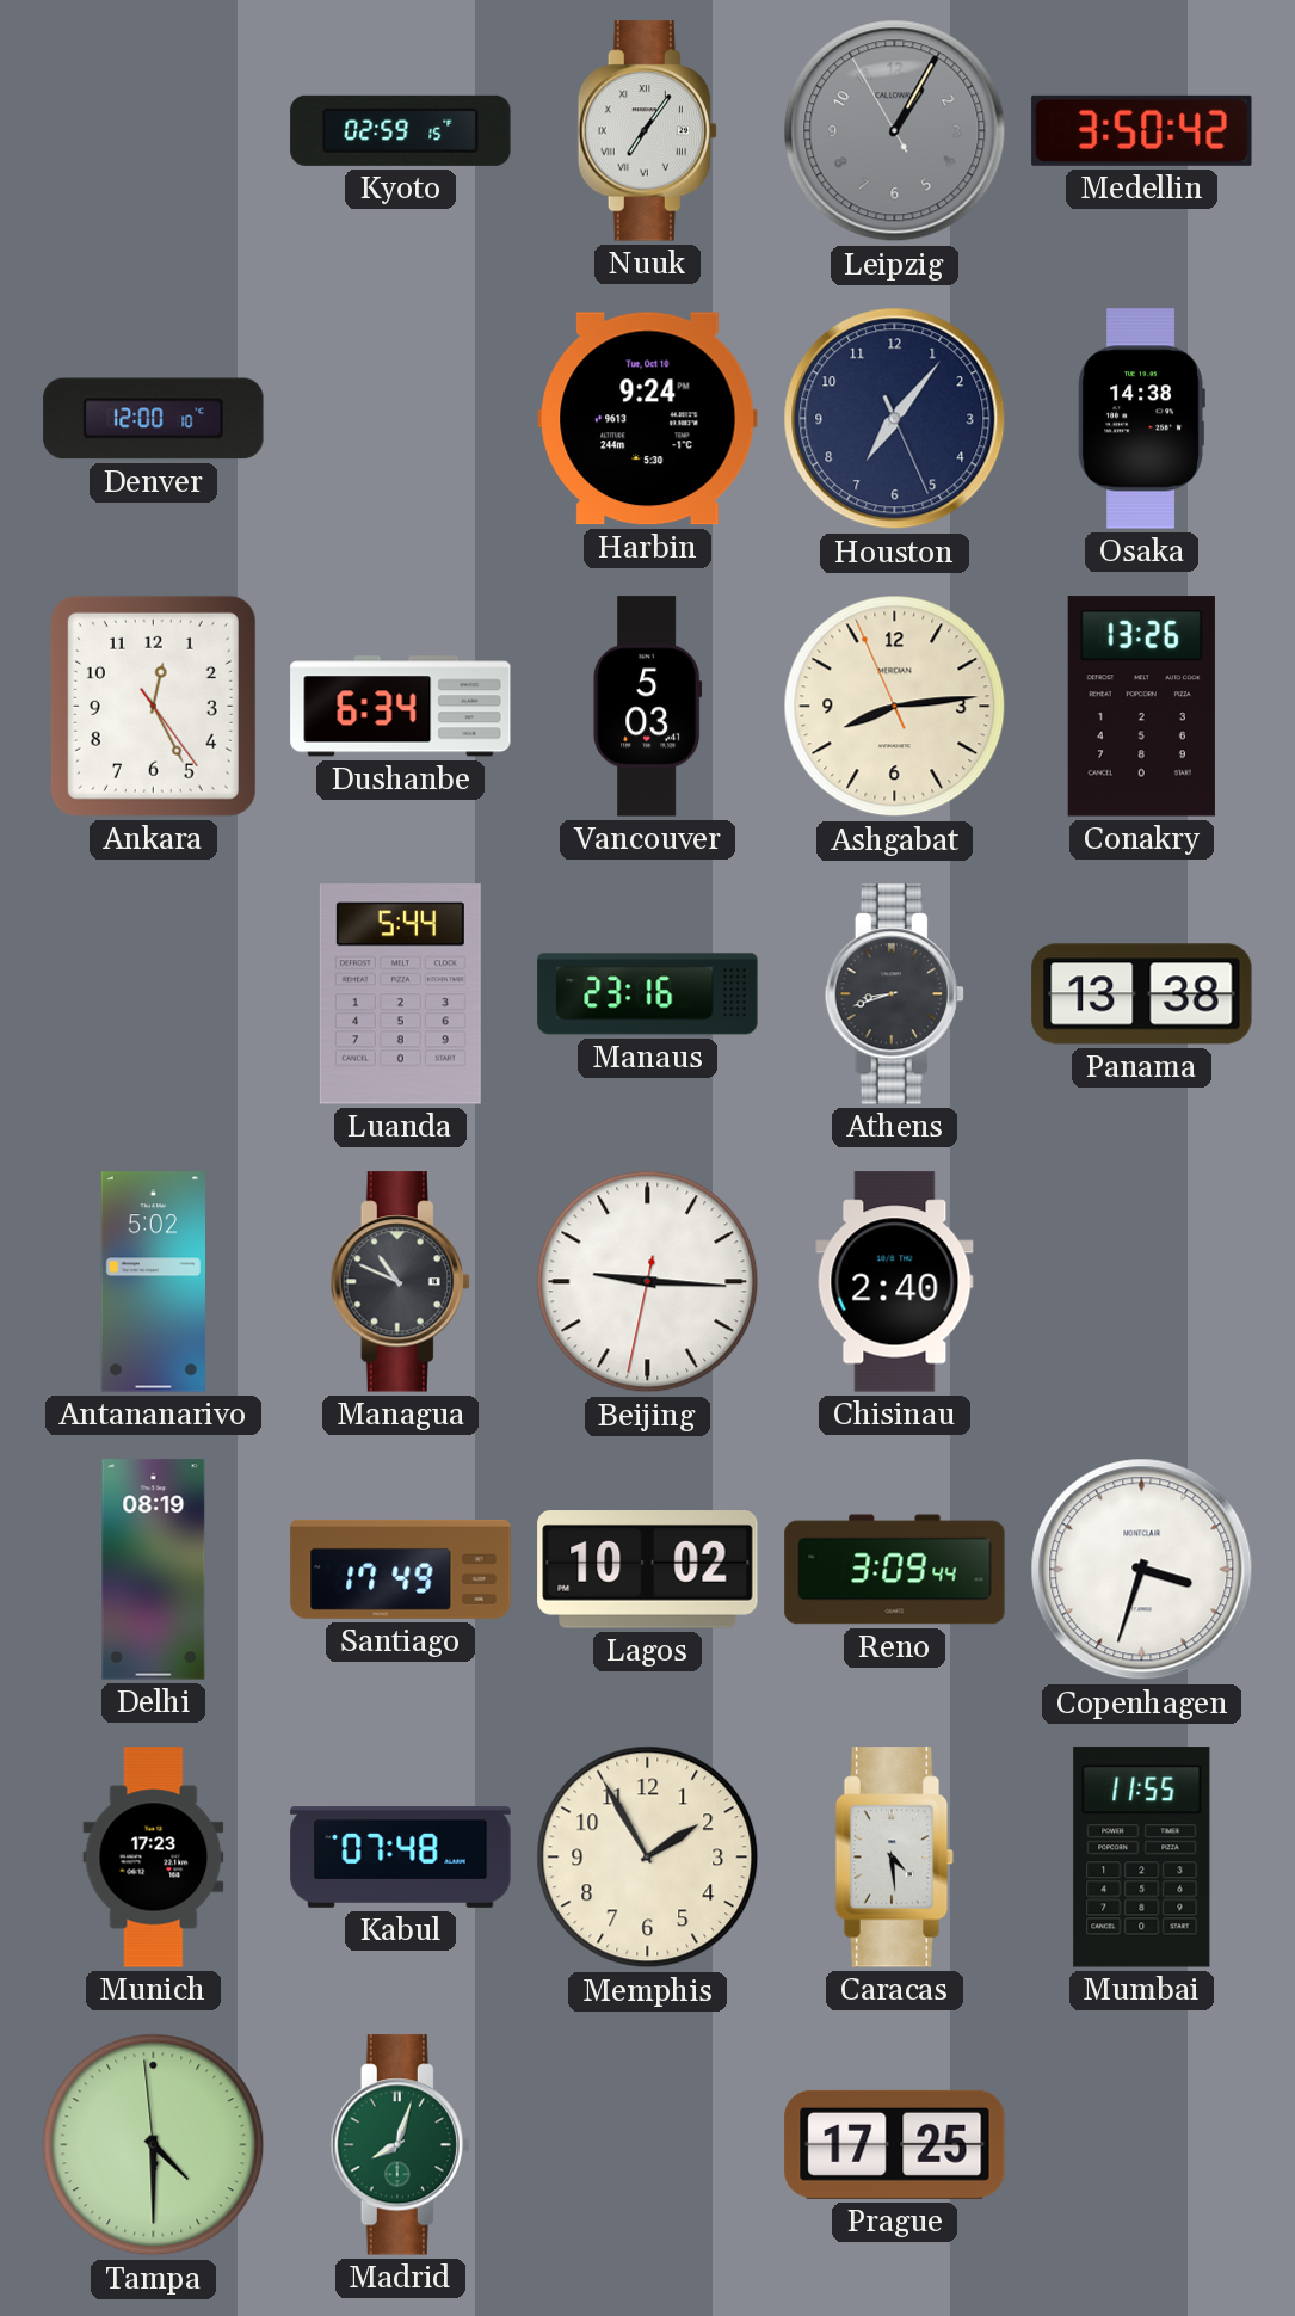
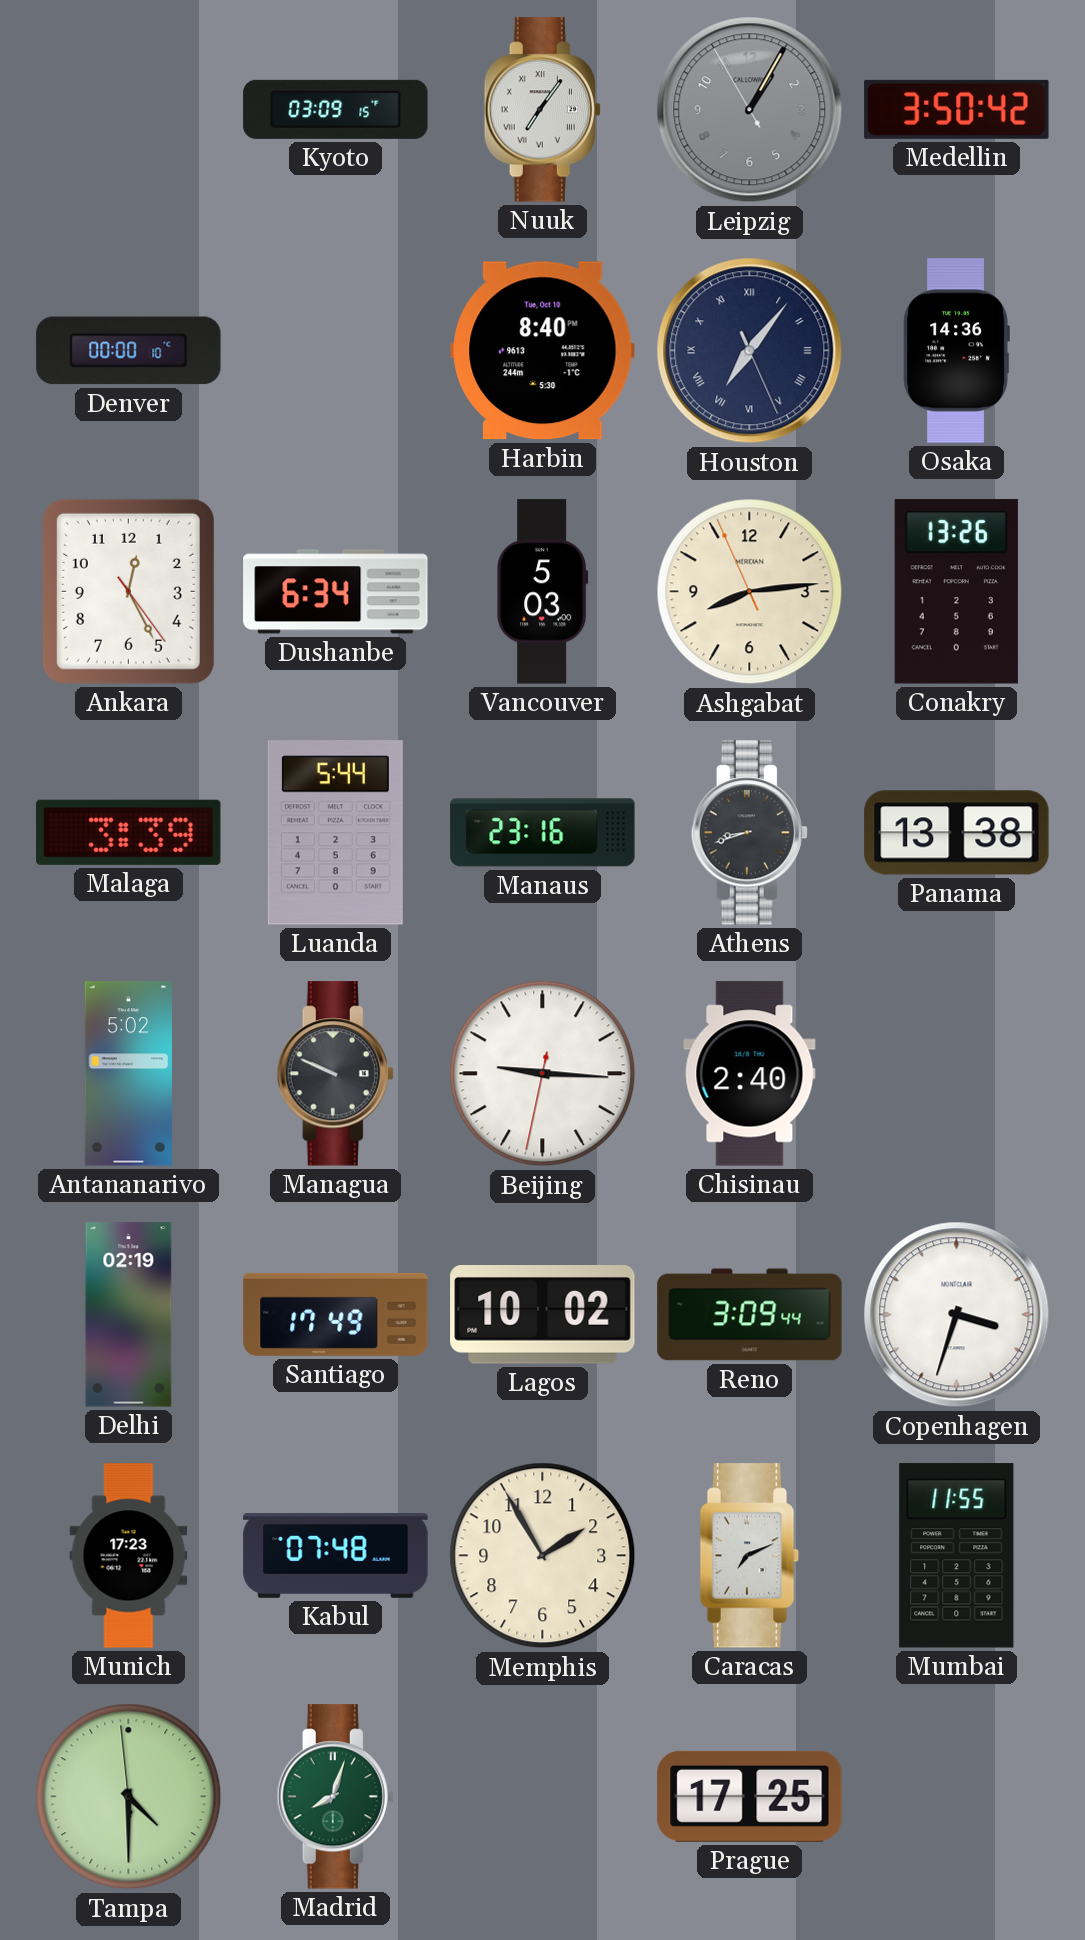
Kyoto: 02:59 -> 03:09 (336, 109)
Denver: 12:00 -> 00:00 (129, 351)
Harbin: 9:24 -> 8:40 (543, 351)
Houston numerals: Arabic -> Roman (750, 351)
Osaka: 14:38 -> 14:36 (956, 351)
Vancouver: 5:03:41 -> 5:03:00 (543, 592)
Malaga: none -> 3:39 (129, 832)
Managua: 10:49 -> 9:49 (335, 1074)
Delhi: 08:19 -> 02:19 (129, 1315)
Caracas: 4:29 -> 7:11 (750, 1556)
